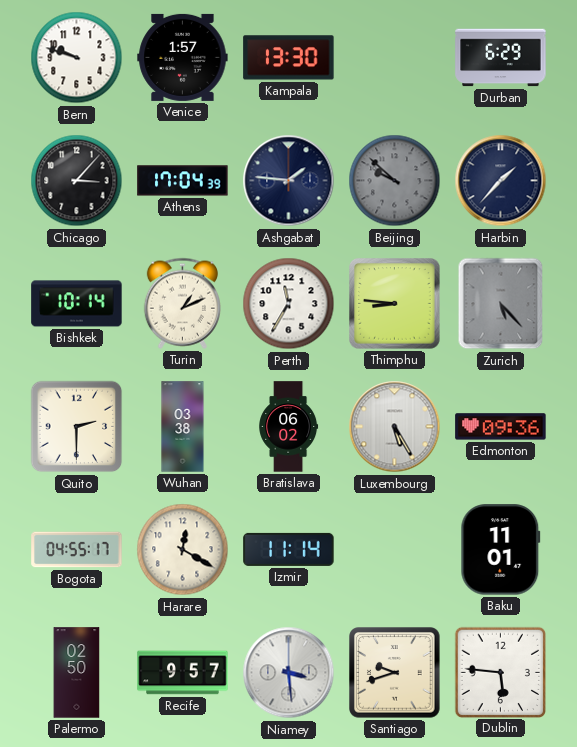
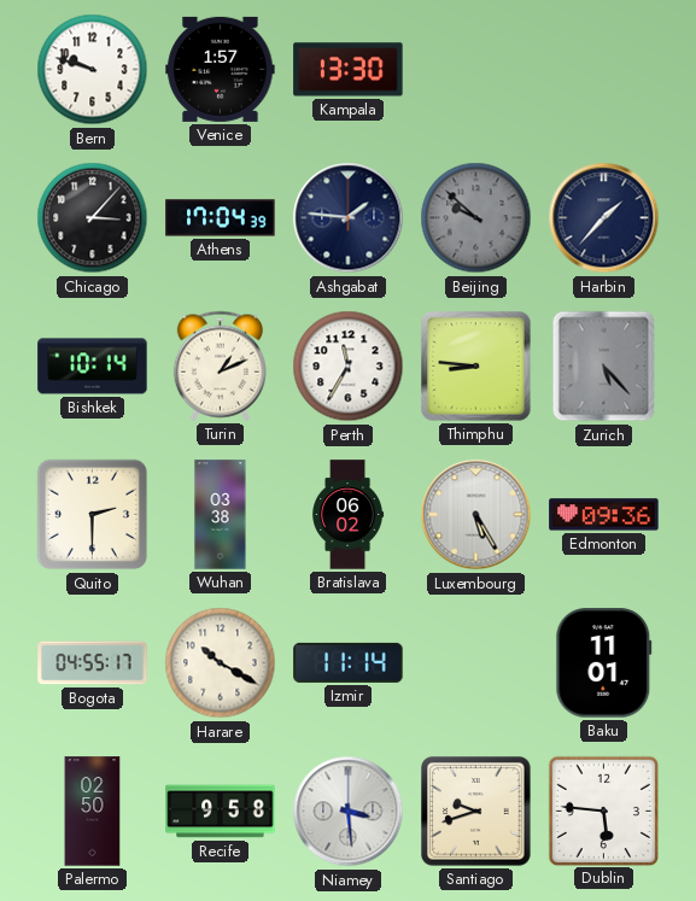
Durban: 6:29 -> none (501, 58)
Harare: 12:20 -> 10:20 (221, 663)
Recife: 9:57 -> 9:58 (221, 812)
